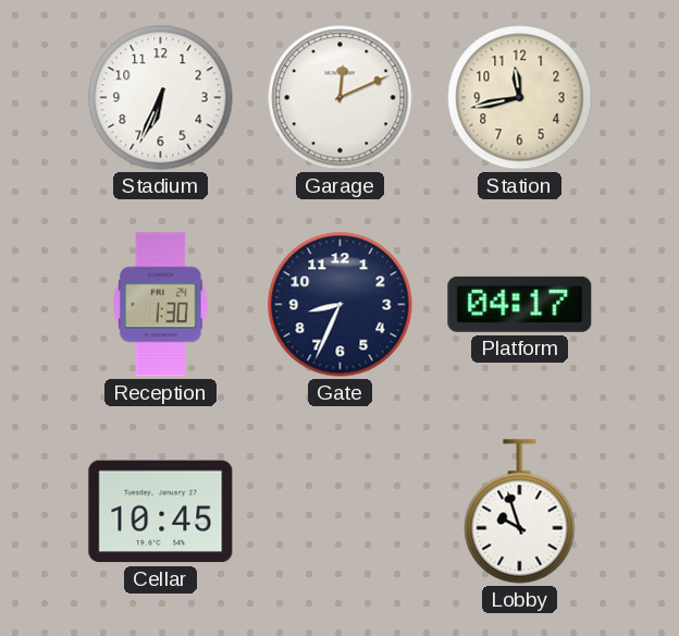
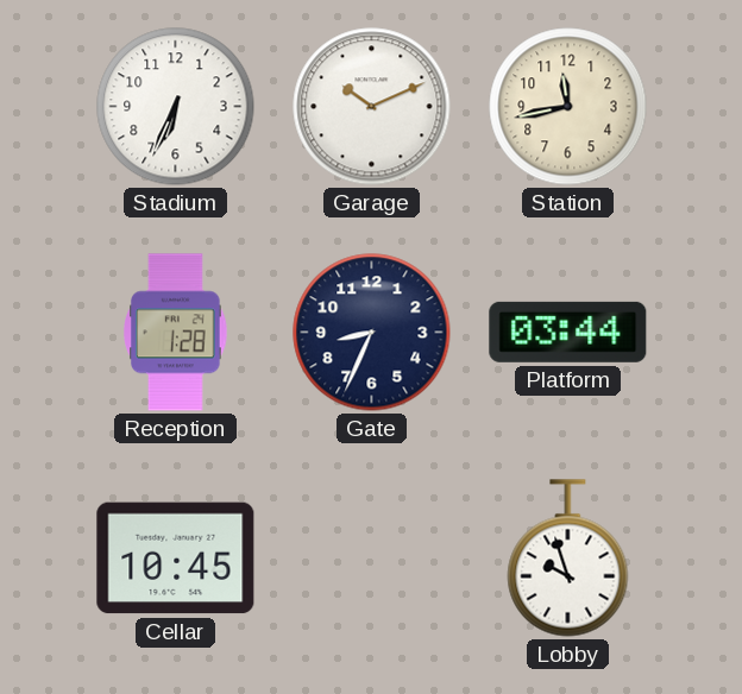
Garage: 12:11 -> 10:11 (372, 107)
Reception: 1:30 -> 1:28 (176, 333)
Platform: 04:17 -> 03:44 (568, 332)
